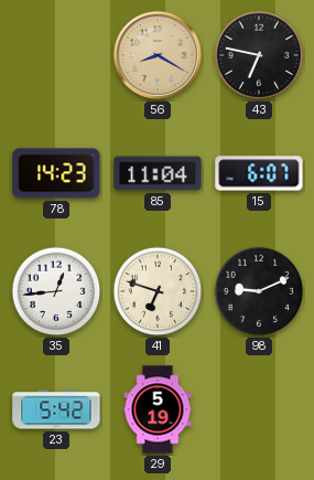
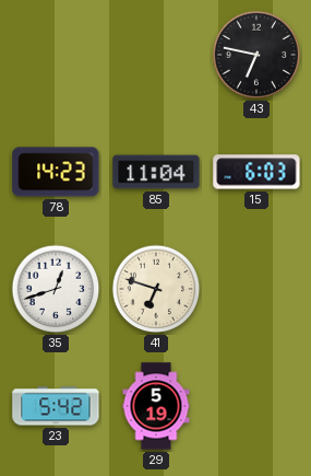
56: 8:20 -> none (158, 55)
15: 6:07 -> 6:03 (256, 172)
35: 12:44 -> 12:42 (56, 289)
98: 9:11 -> none (259, 291)
